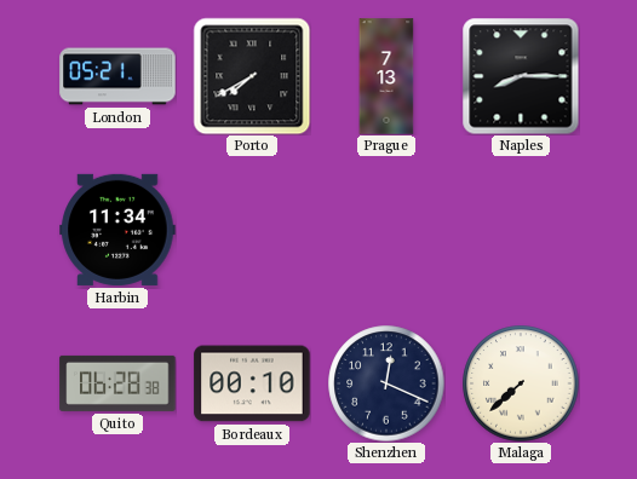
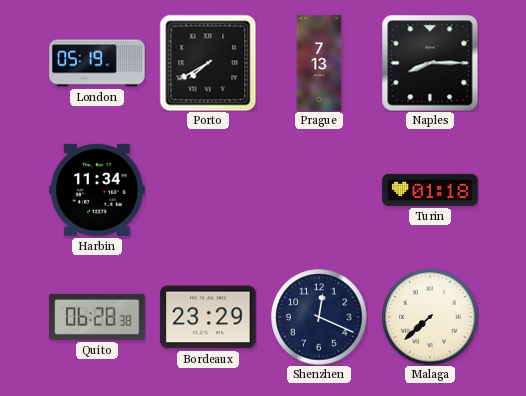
London: 05:21 -> 05:19 (97, 63)
Turin: none -> 01:18 (430, 190)
Bordeaux: 00:10 -> 23:29 (208, 317)
